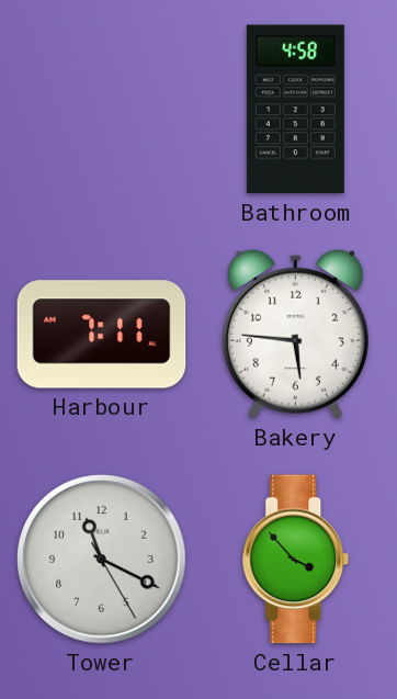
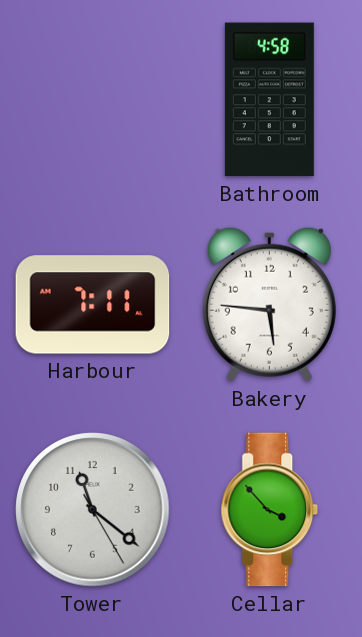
Tower: 11:19 -> 11:21 (93, 510)
